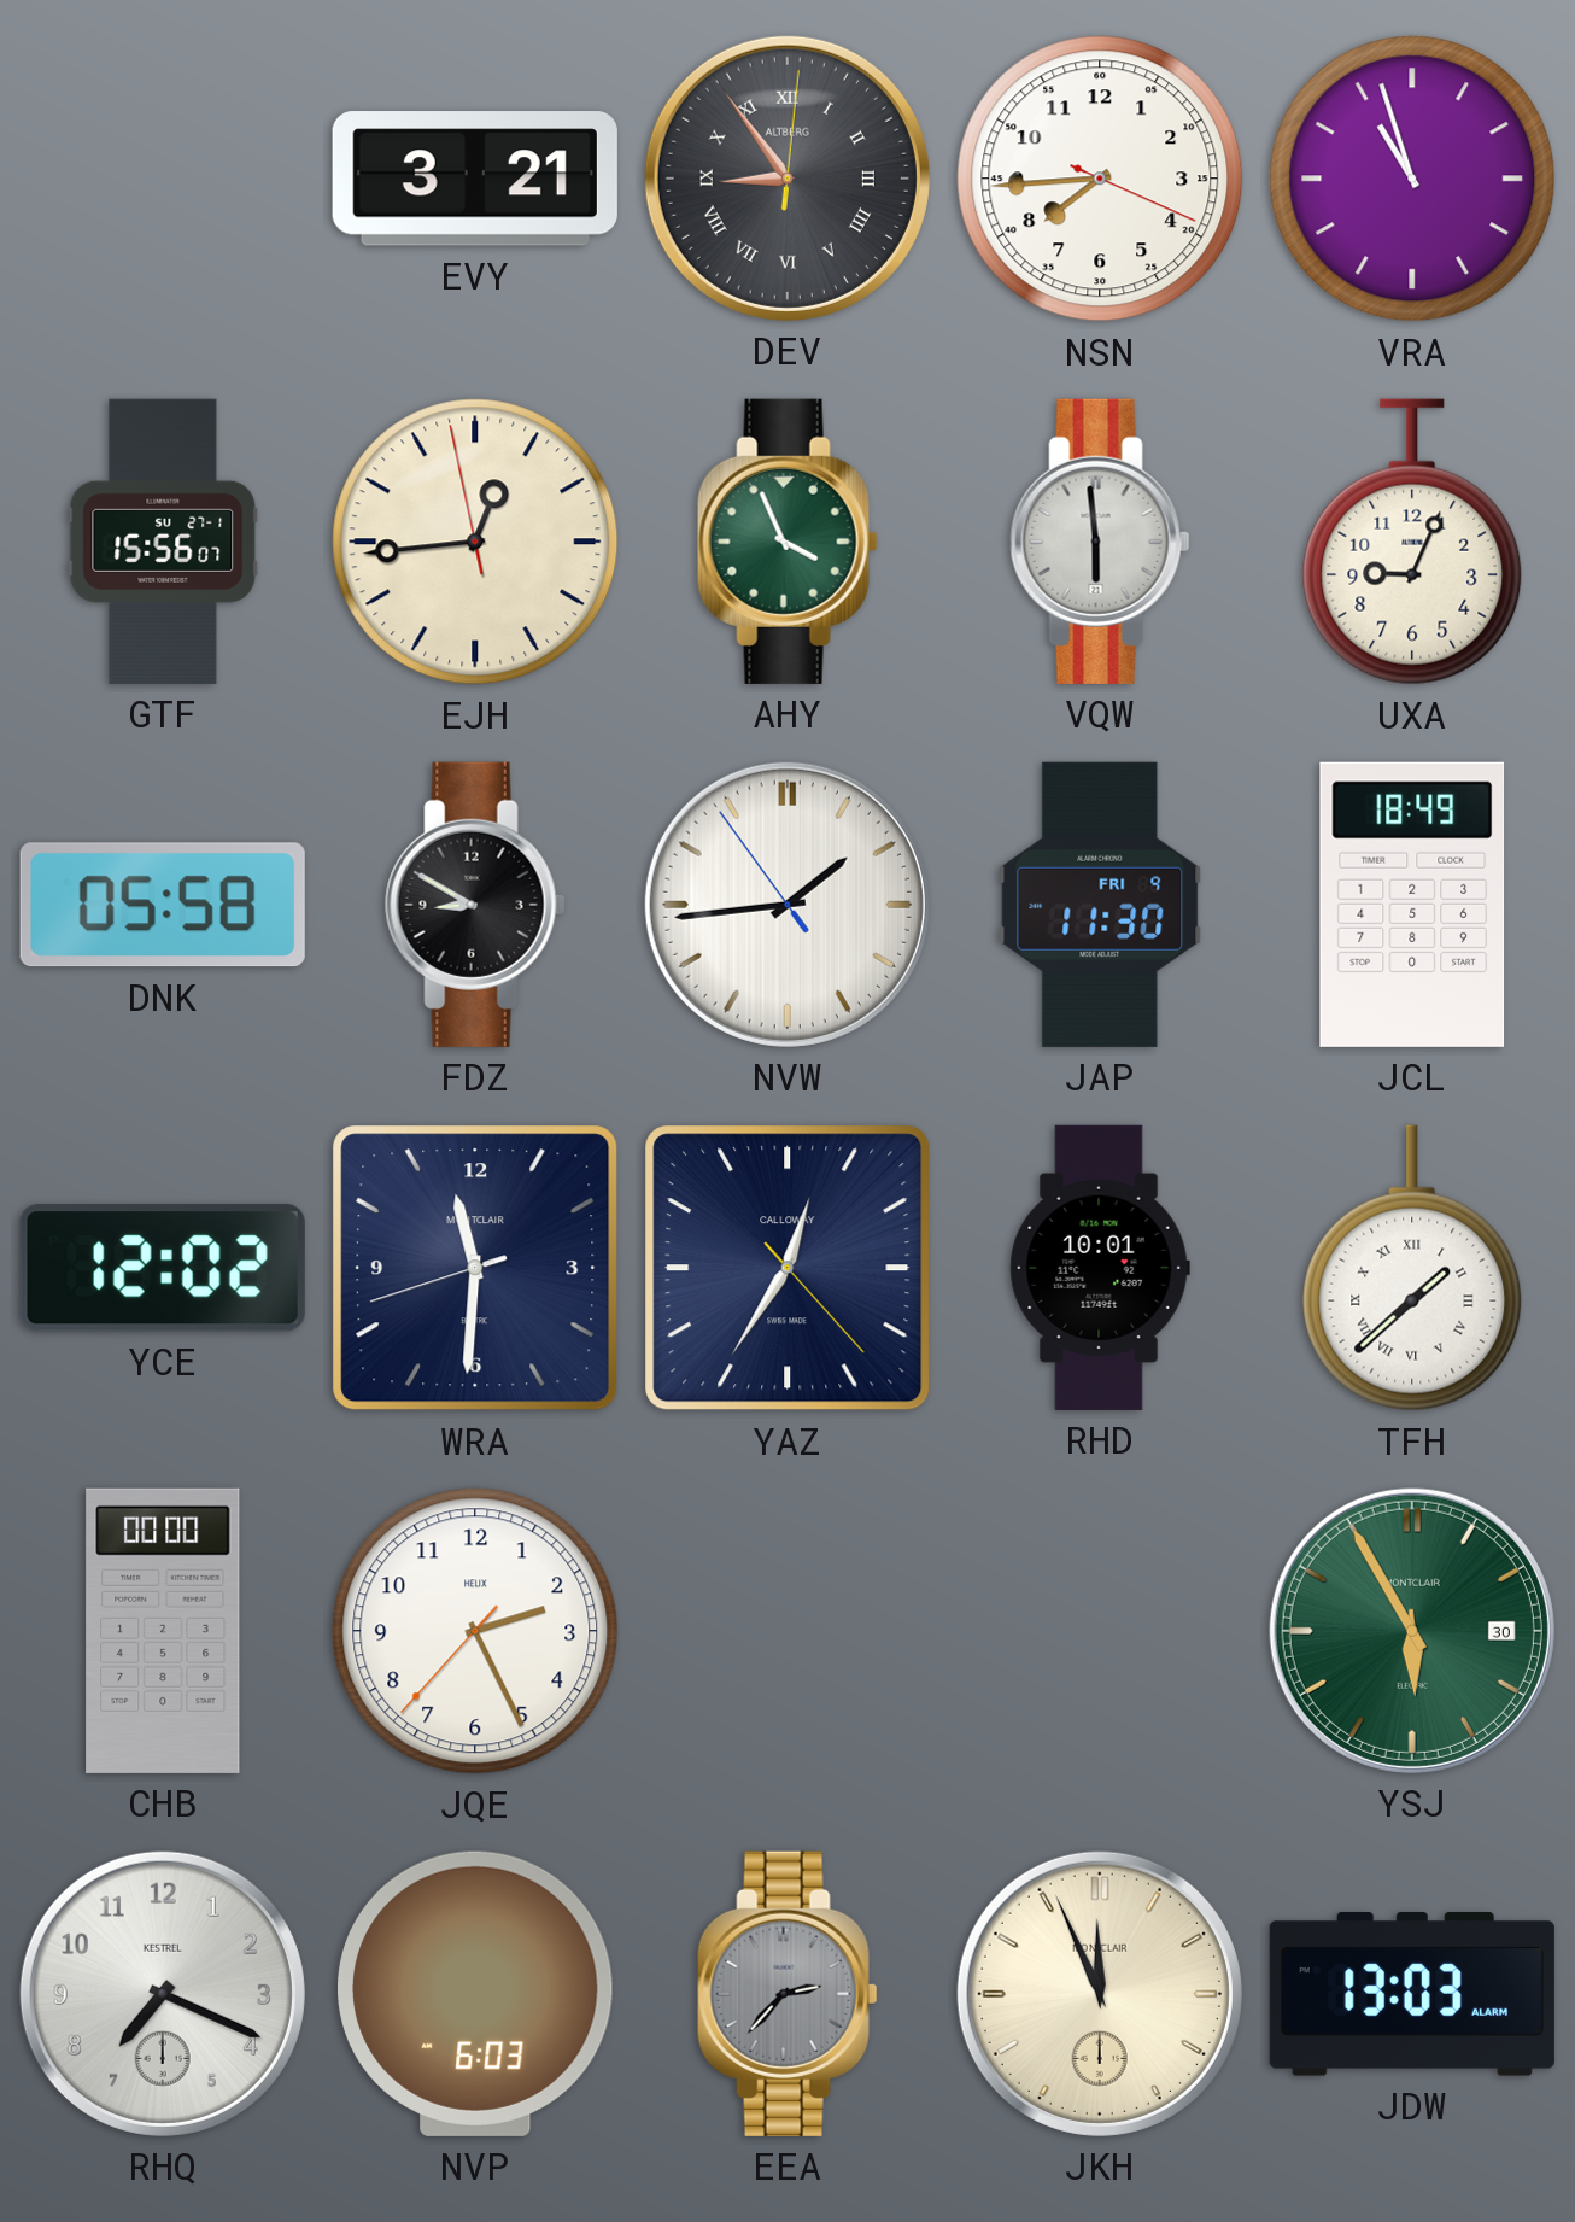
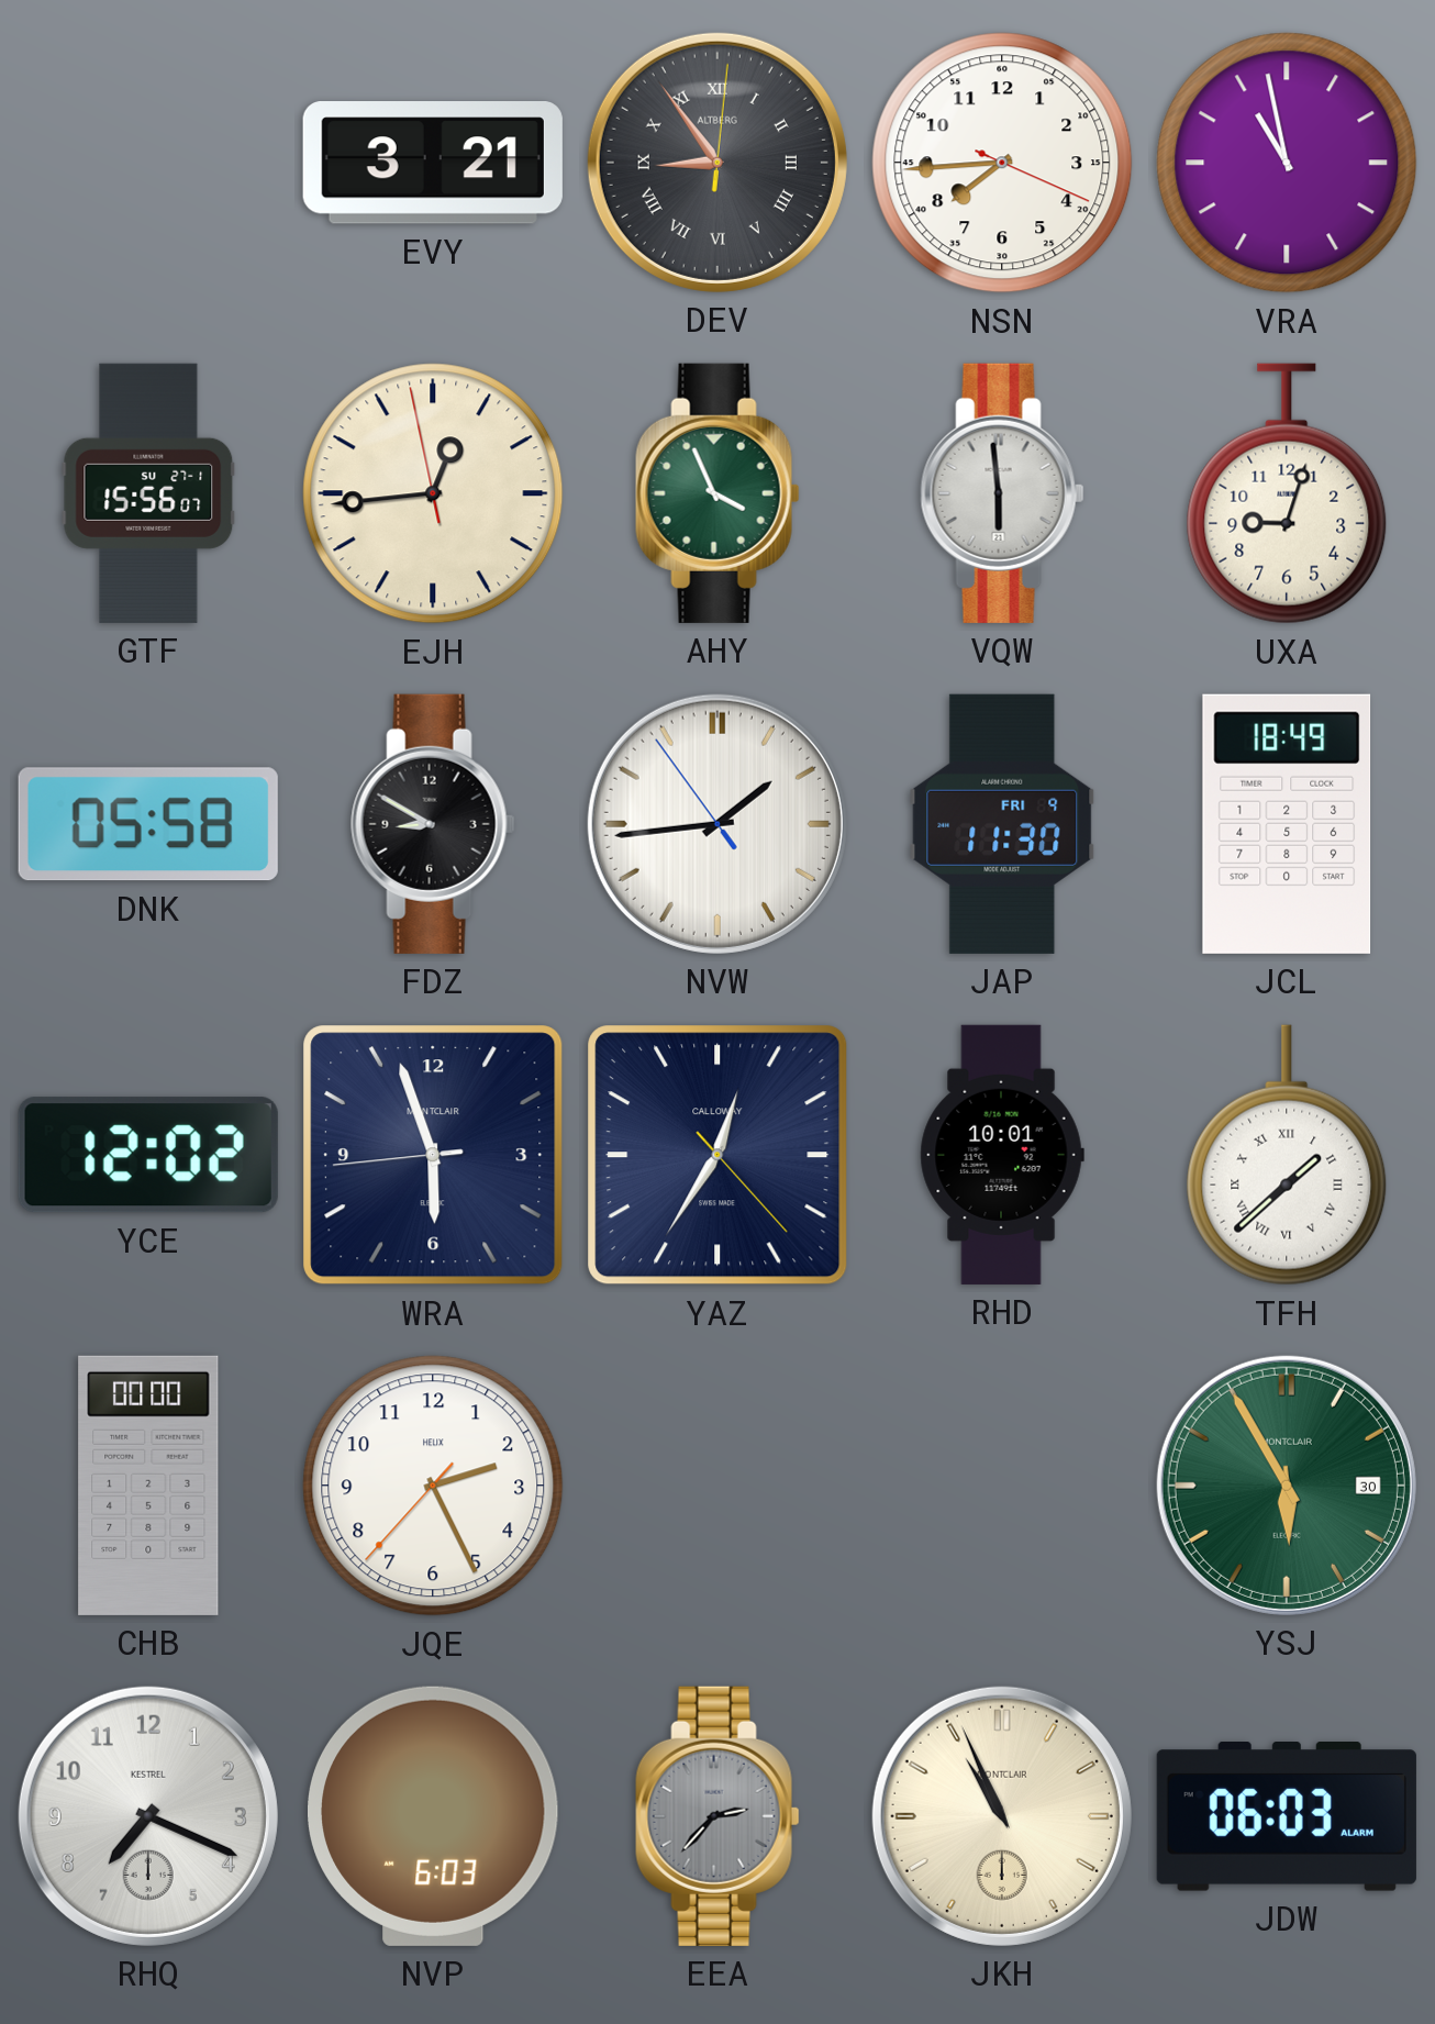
VRA: 10:57 -> 10:58 (1287, 163)
UXA: 9:04 -> 9:03 (1287, 493)
WRA: 11:30 -> 5:56 (433, 1155)
JKH: 11:56 -> 10:56 (1002, 1816)
JDW: 13:03 -> 06:03 (1287, 1817)
